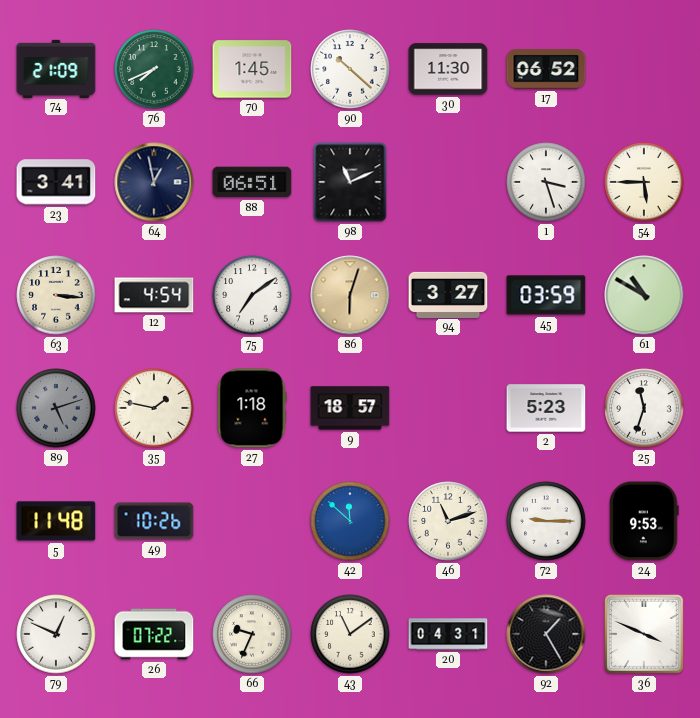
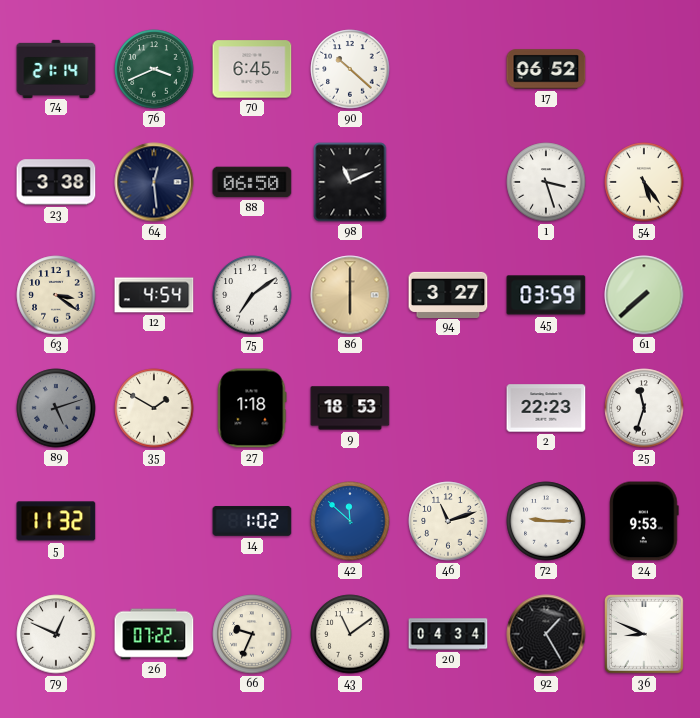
74: 21:09 -> 21:14 (56, 68)
76: 7:41 -> 3:41 (154, 69)
70: 1:45 -> 6:45 (252, 69)
30: 11:30 -> none (448, 69)
23: 3:41 -> 3:38 (56, 182)
64: 12:58 -> 12:29 (154, 182)
88: 06:51 -> 06:50 (252, 182)
54: 5:45 -> 5:24 (644, 182)
63: 3:16 -> 3:21 (56, 295)
86: 6:03 -> 6:00 (350, 295)
61: 10:50 -> 7:38 (644, 295)
35: 1:47 -> 1:50 (154, 408)
9: 18:57 -> 18:53 (350, 408)
2: 5:23 -> 22:23 (546, 408)
5: 11:48 -> 11:32 (56, 521)
49: 10:26 -> none (154, 521)
14: none -> 1:02 (252, 521)
20: 04:31 -> 04:34 (448, 634)
36: 3:49 -> 8:49 (645, 635)
